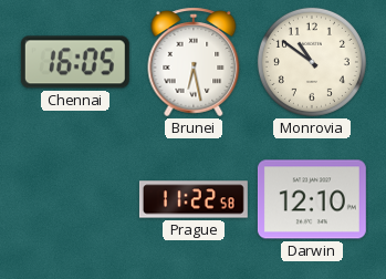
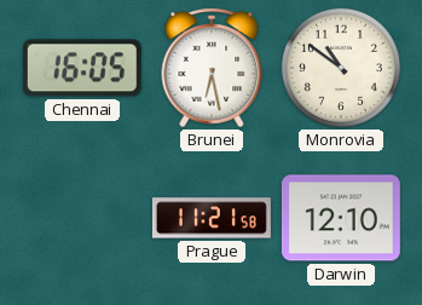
Prague: 11:22 -> 11:21 (212, 218)
